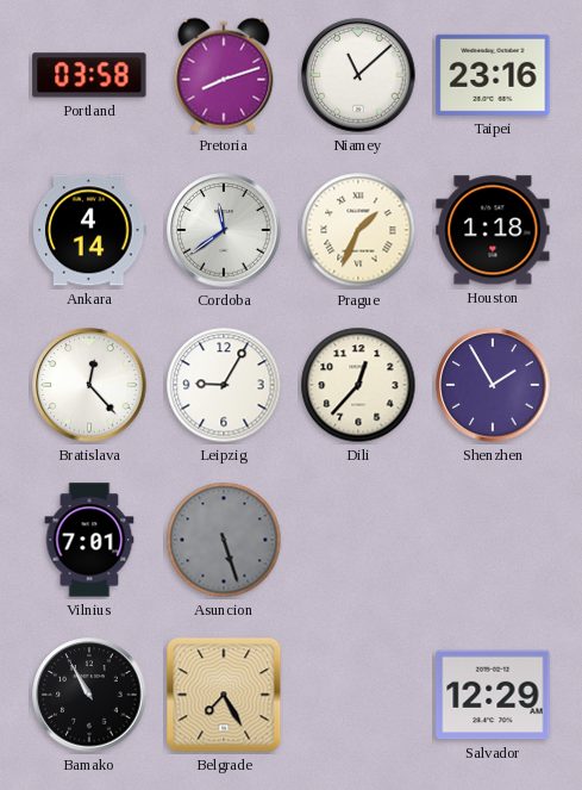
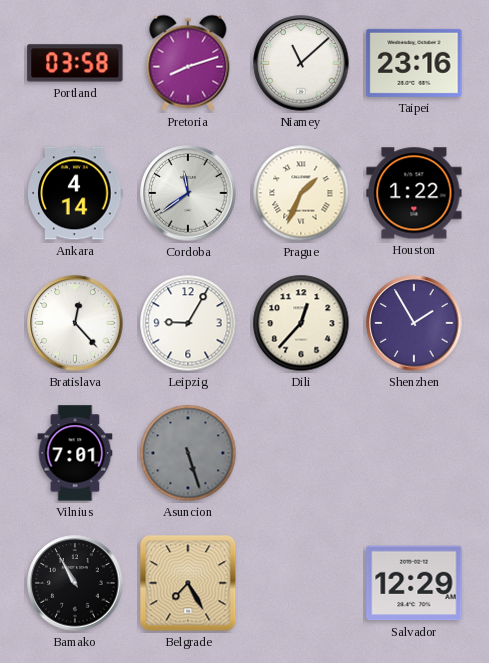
Houston: 1:18 -> 1:22 (414, 193)
